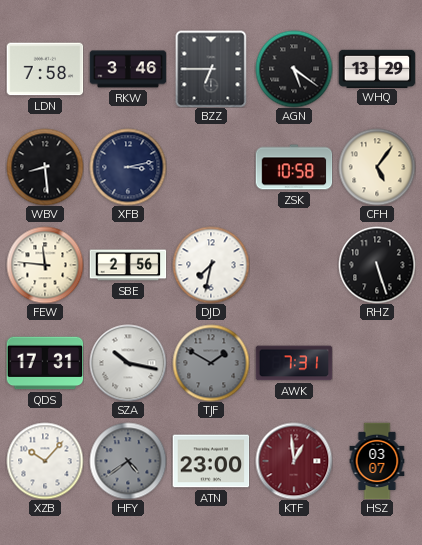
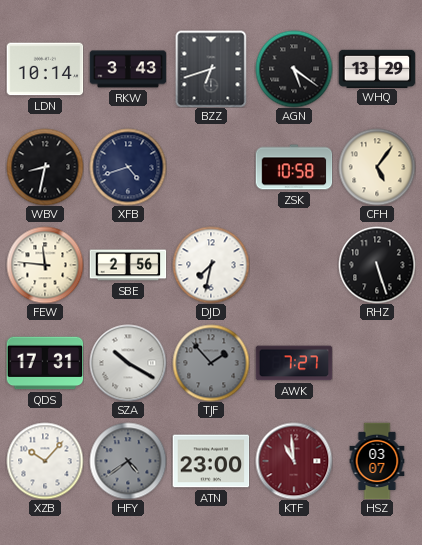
LDN: 7:58 -> 10:14 (45, 69)
RKW: 3:46 -> 3:43 (128, 69)
BZZ: 6:45 -> 6:42 (211, 69)
WBV: 8:29 -> 8:32 (45, 167)
XFB: 3:13 -> 4:42 (128, 167)
SZA: 10:17 -> 10:20 (128, 363)
TJF: 1:50 -> 1:53 (211, 363)
AWK: 7:31 -> 7:27 (294, 363)
KTF: 12:59 -> 10:59 (294, 461)
